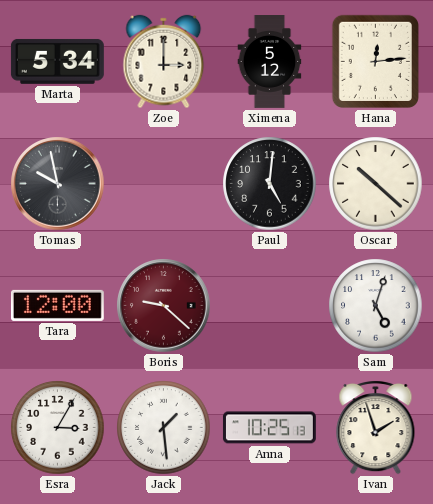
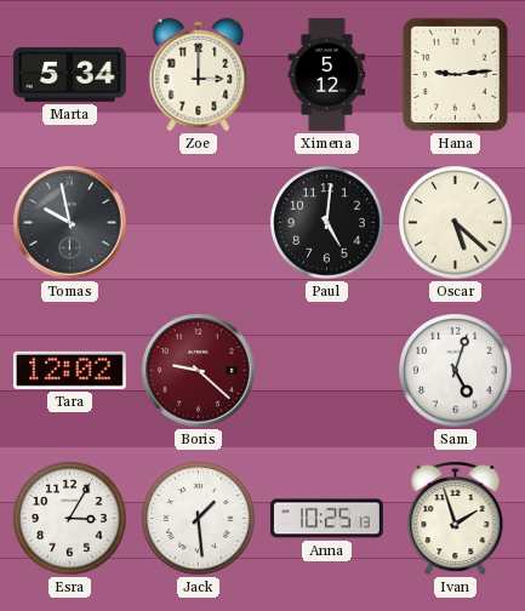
Hana: 12:14 -> 9:14 (455, 74)
Oscar: 10:22 -> 5:22 (456, 223)
Tara: 12:00 -> 12:02 (69, 370)
